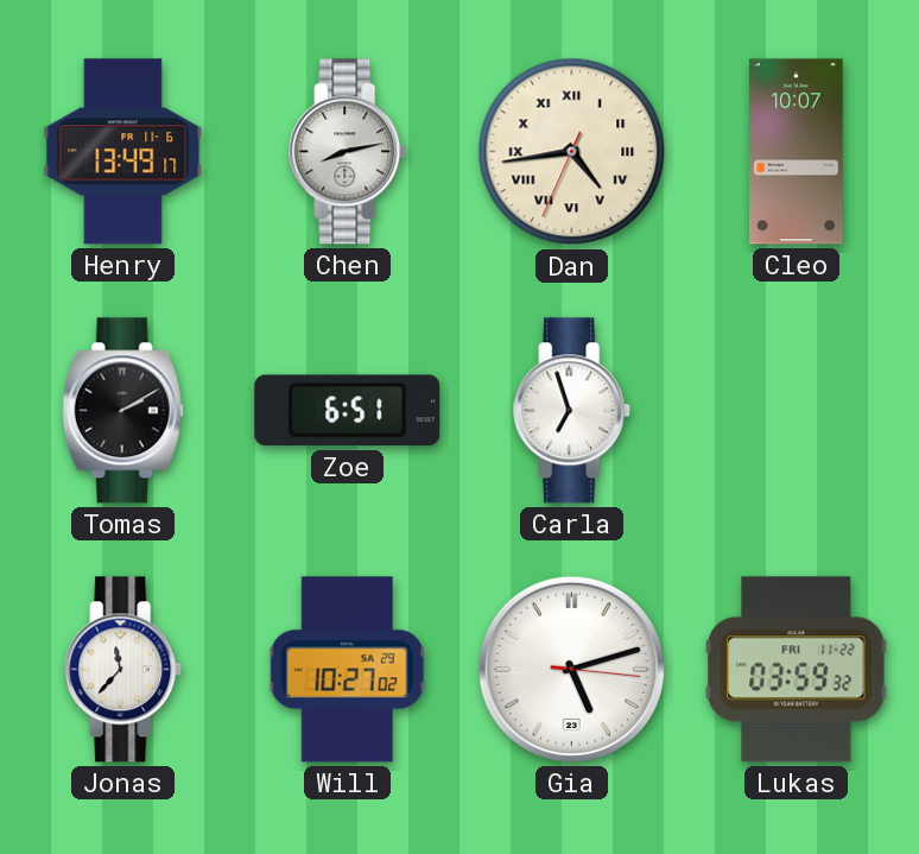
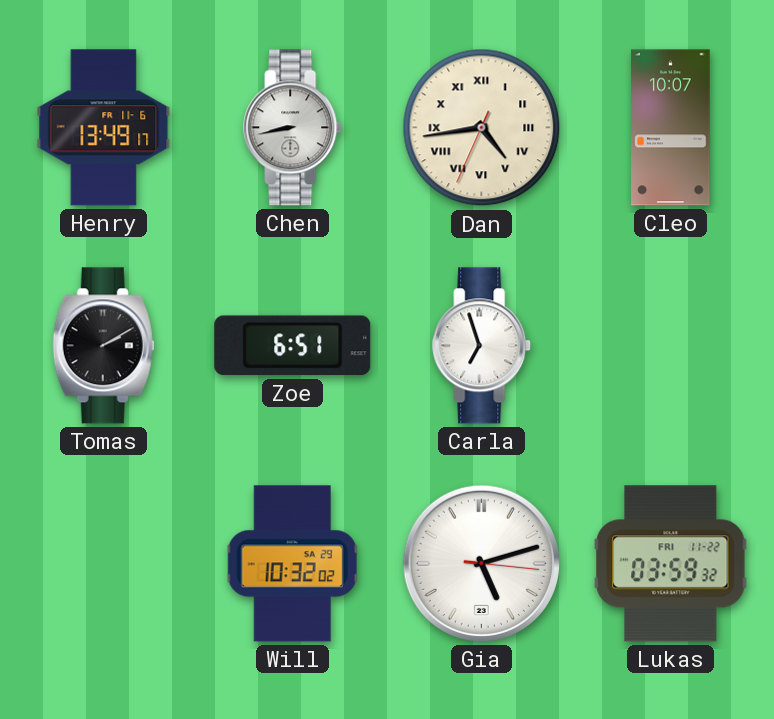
Chen: 8:13 -> 8:43 (293, 128)
Jonas: 11:37 -> none (123, 670)
Will: 10:27 -> 10:32 (293, 564)
